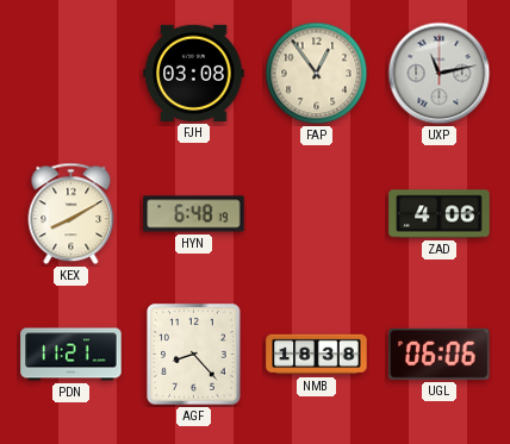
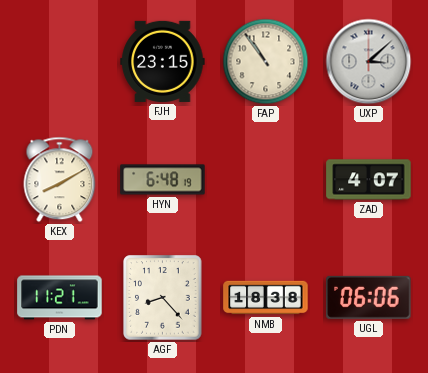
FJH: 03:08 -> 23:15 (163, 61)
FAP: 12:54 -> 10:54 (266, 62)
UXP: 11:13 -> 3:08 (369, 62)
ZAD: 4:06 -> 4:07 (369, 180)
